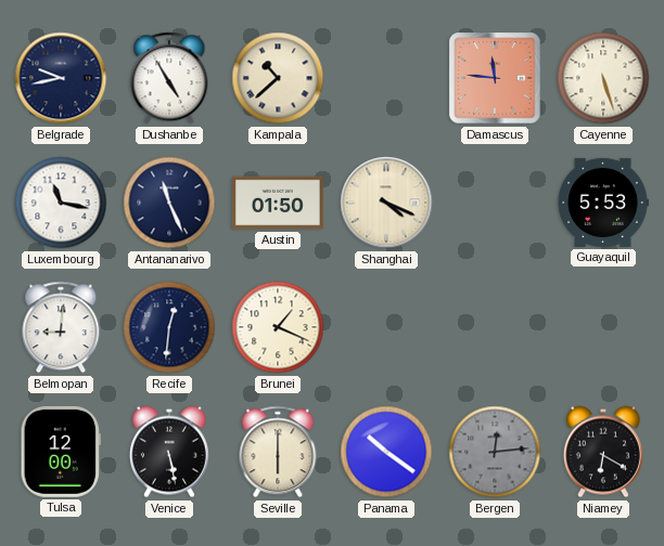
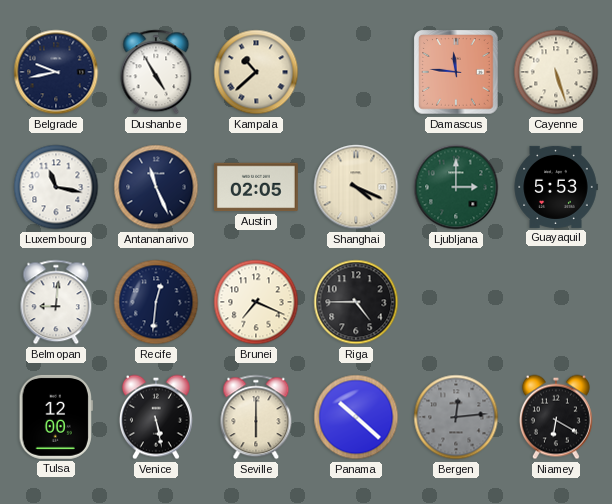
Austin: 01:50 -> 02:05 (256, 187)
Ljubljana: none -> 3:00 (456, 187)
Brunei: 1:19 -> 7:19 (256, 302)
Riga: none -> 4:45 (356, 302)
Panama: 10:21 -> 10:22 (356, 417)
